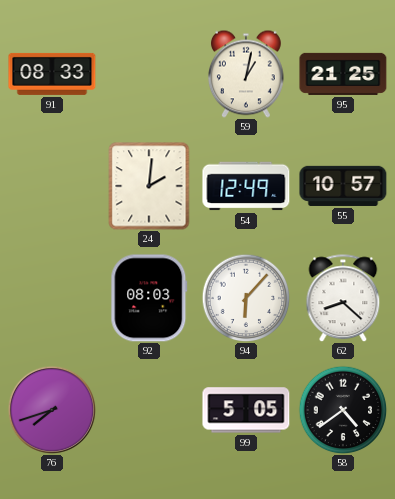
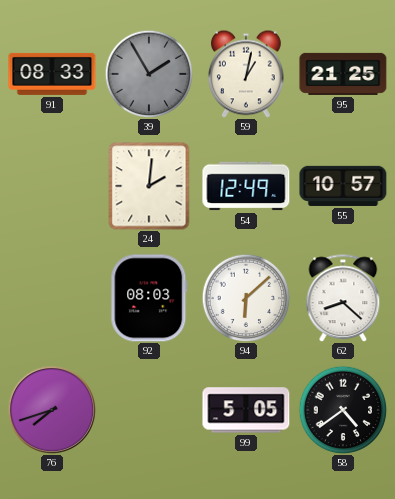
39: none -> 1:55 (149, 74)
94: 6:07 -> 6:08 (246, 298)
